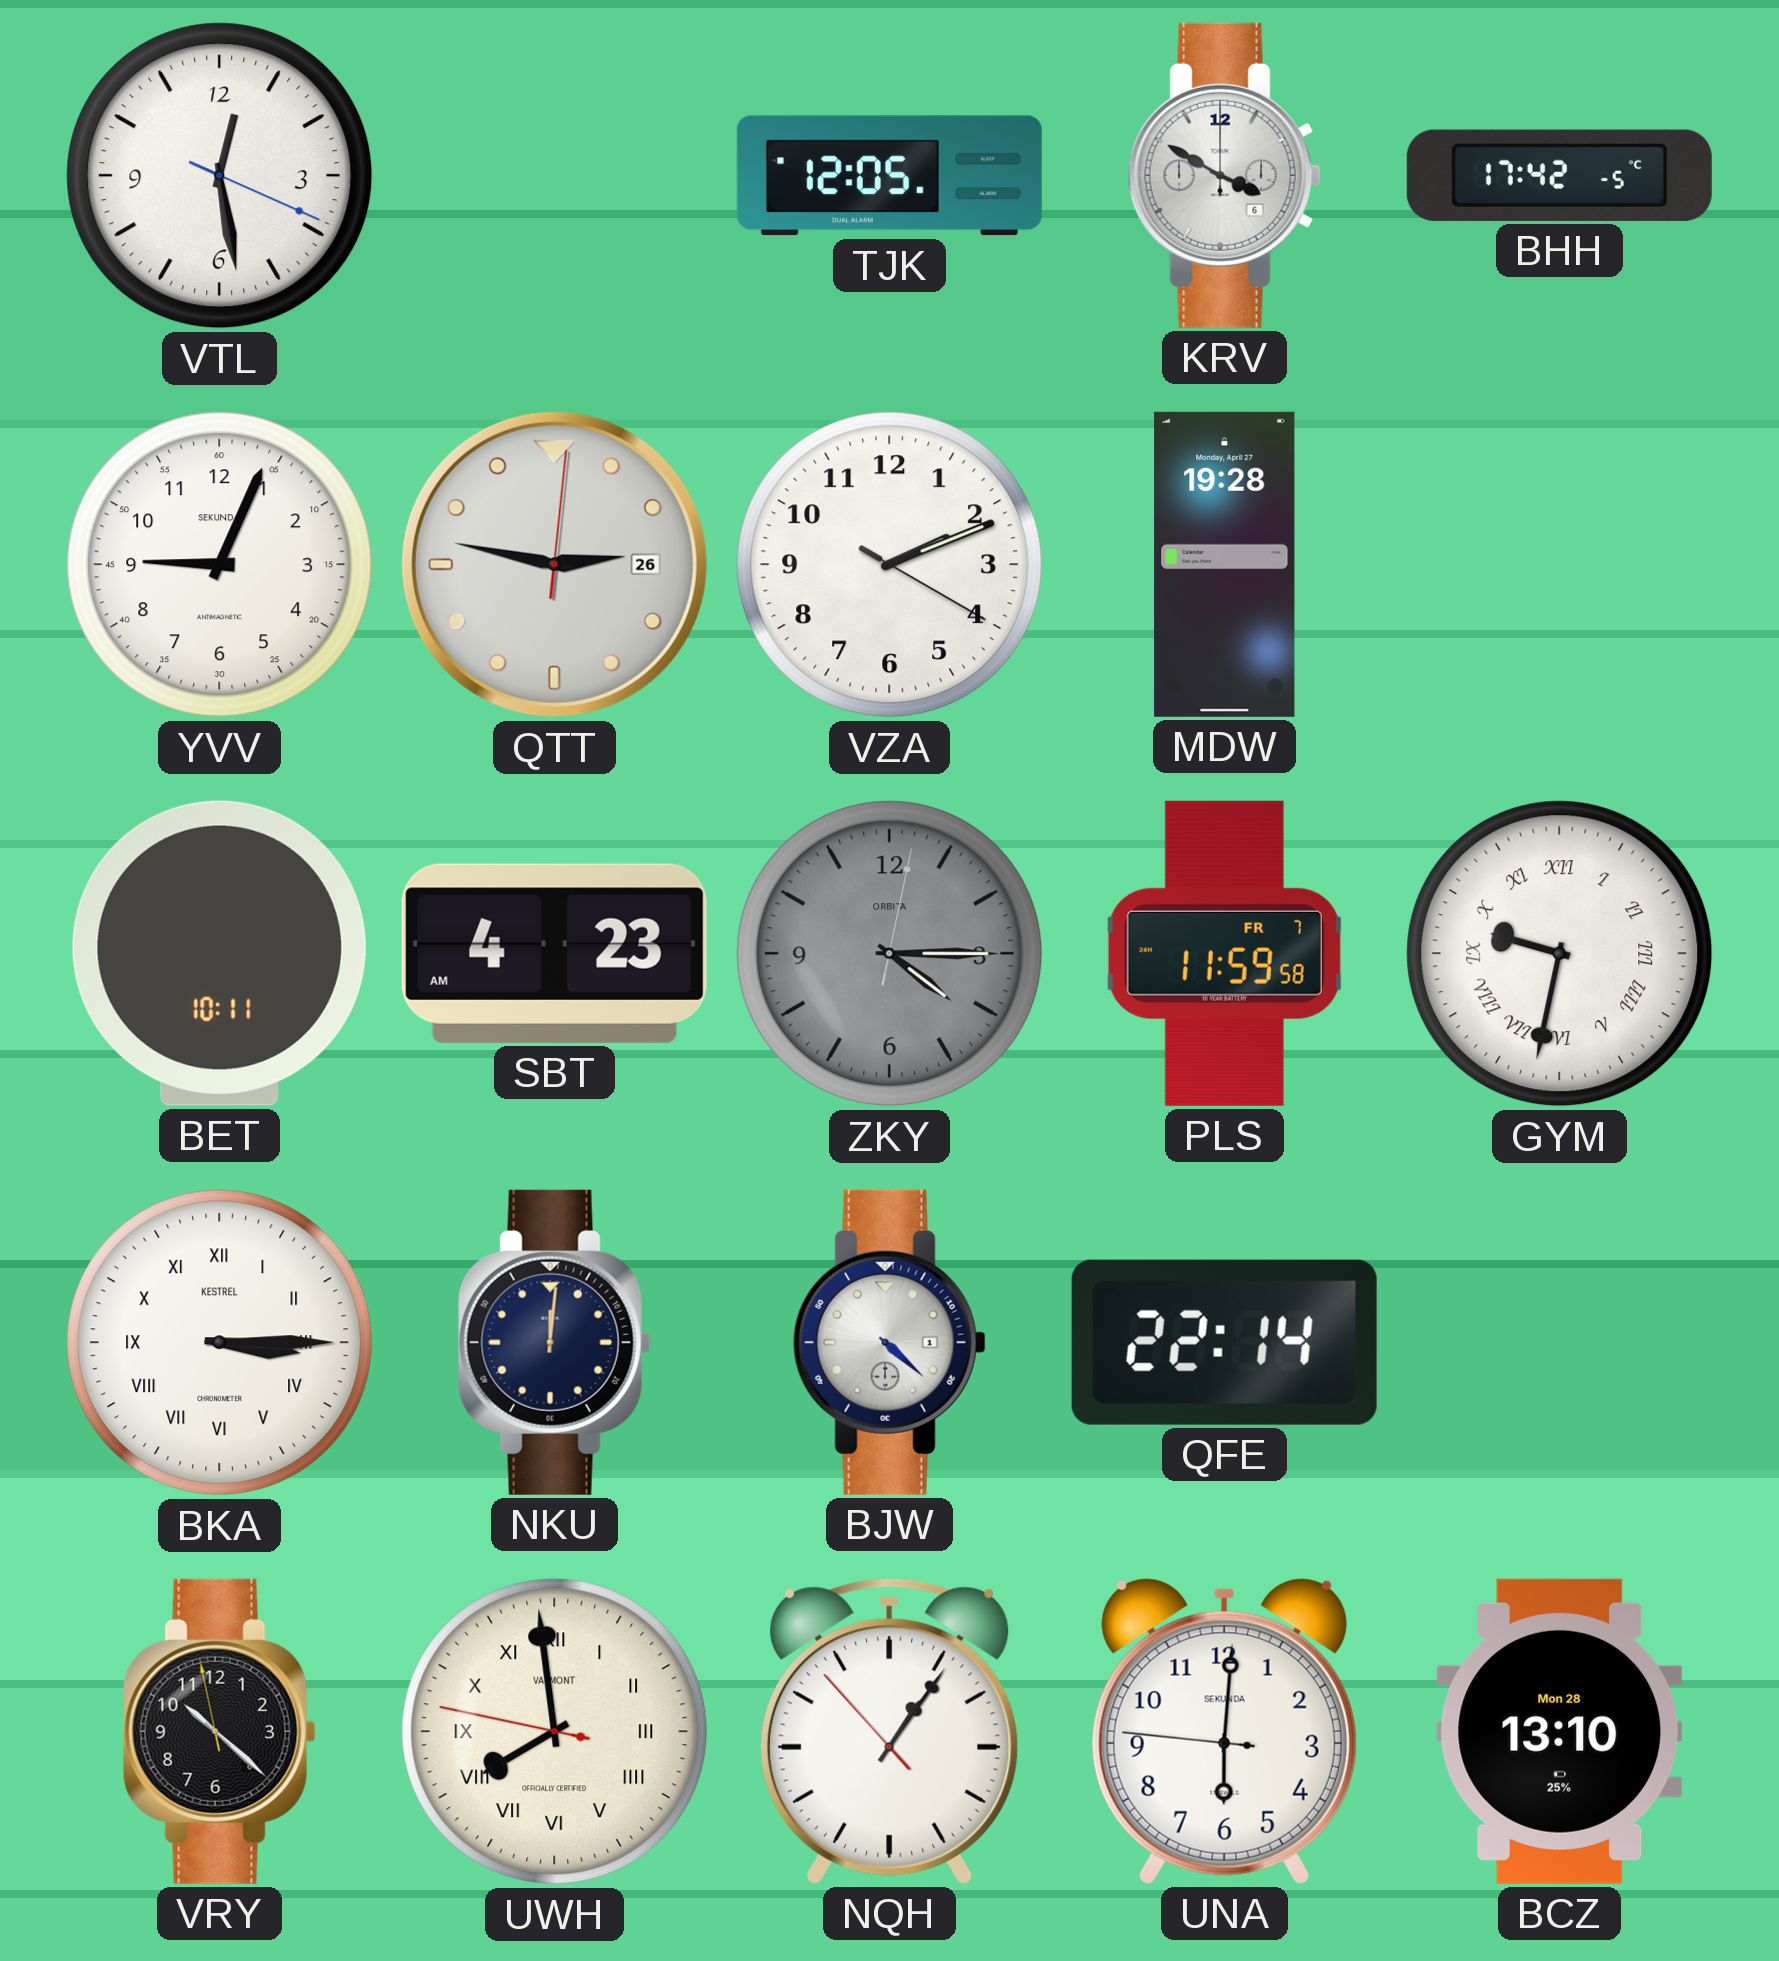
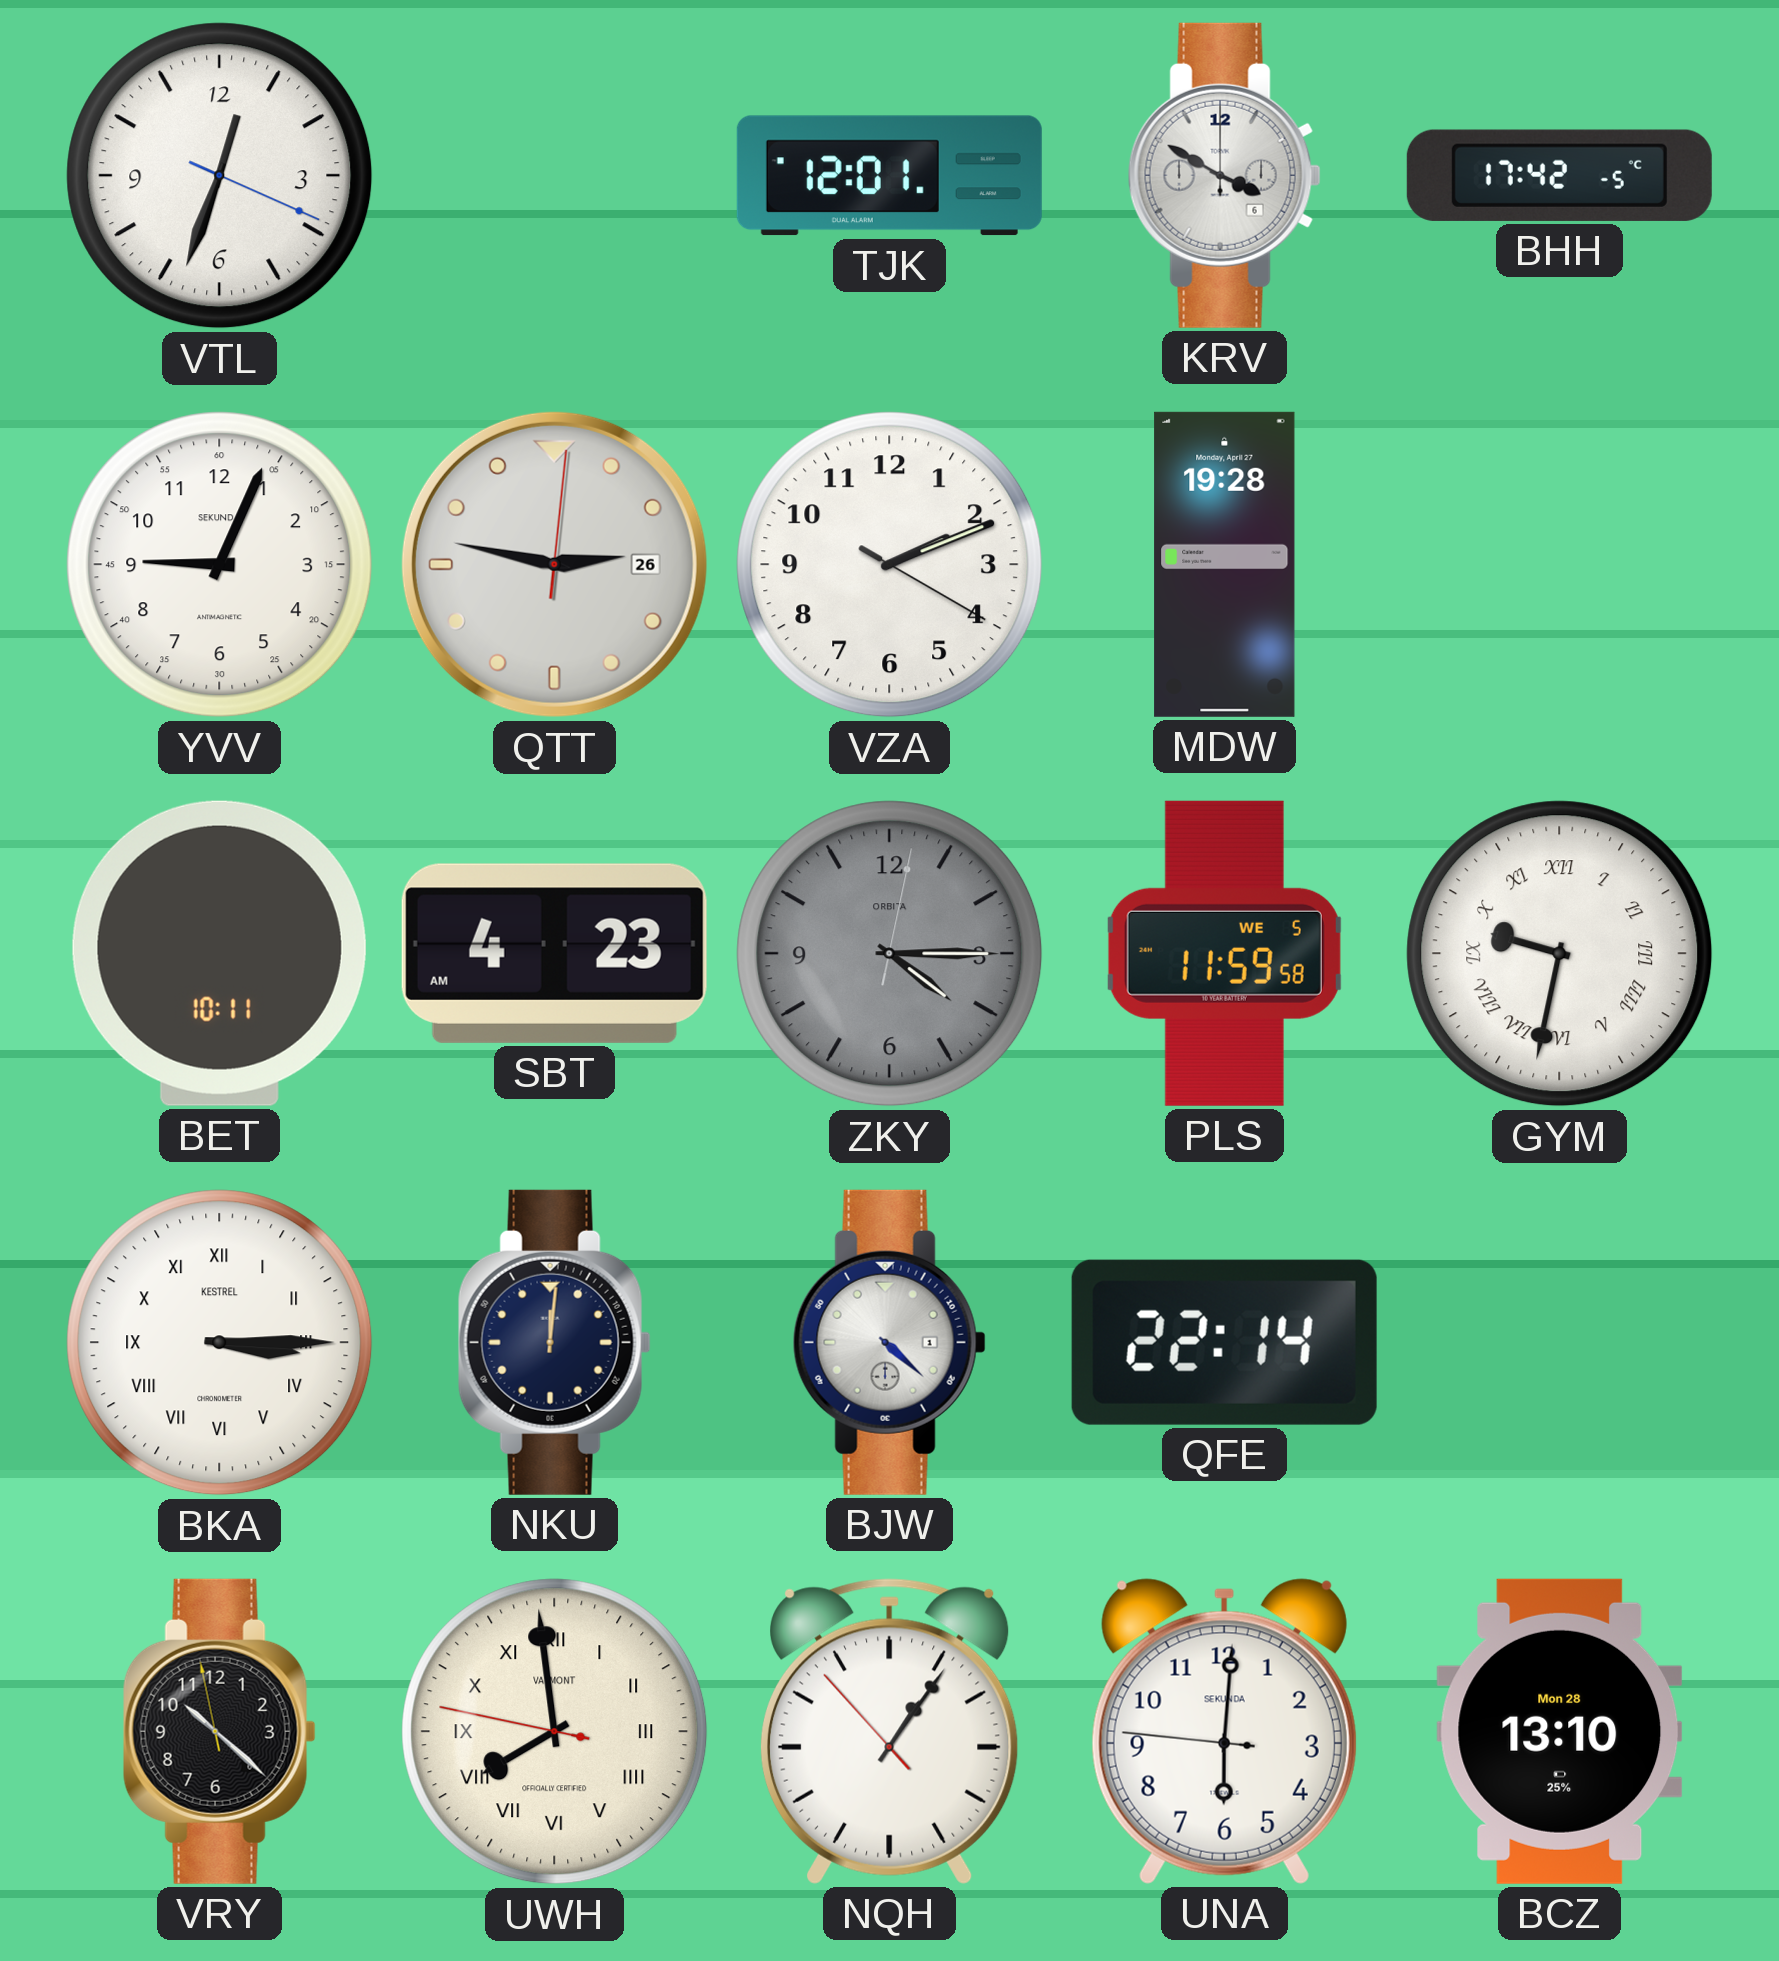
VTL: 12:28 -> 12:33 (220, 176)
TJK: 12:05 -> 12:01 (889, 176)
PLS date: FR 7 -> WE 5 (1224, 953)
